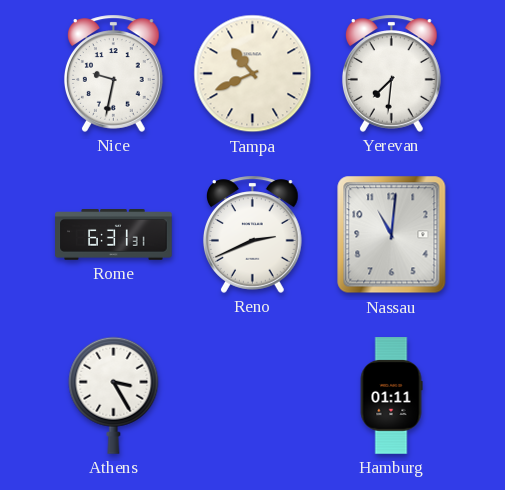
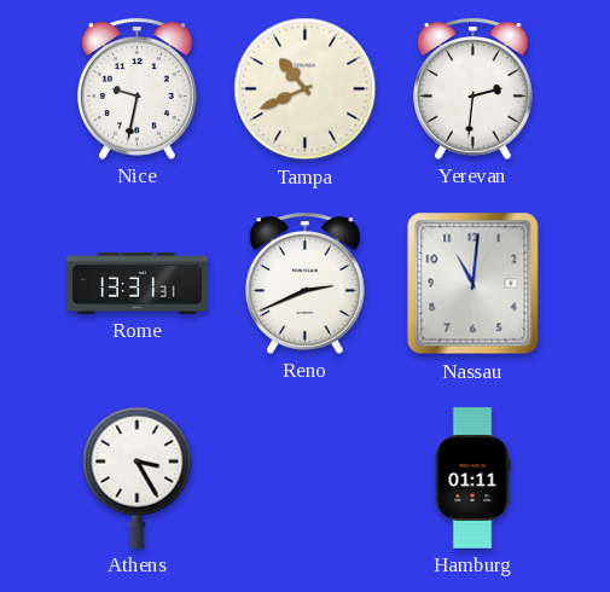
Yerevan: 7:31 -> 2:31 (474, 88)
Rome: 6:31 -> 13:31 (138, 284)
